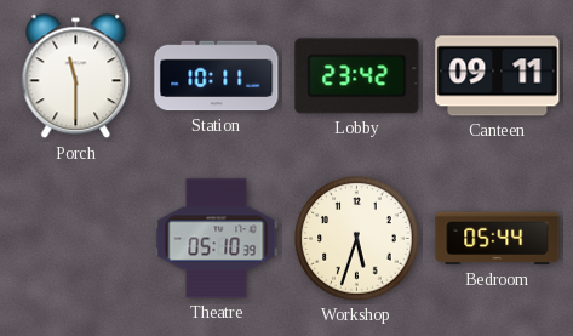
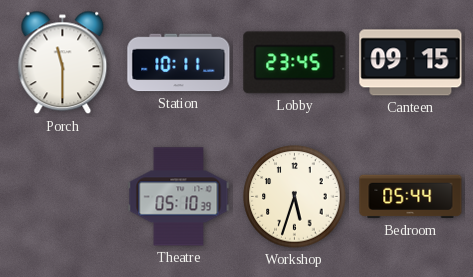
Lobby: 23:42 -> 23:45 (295, 63)
Canteen: 09:11 -> 09:15 (411, 63)
